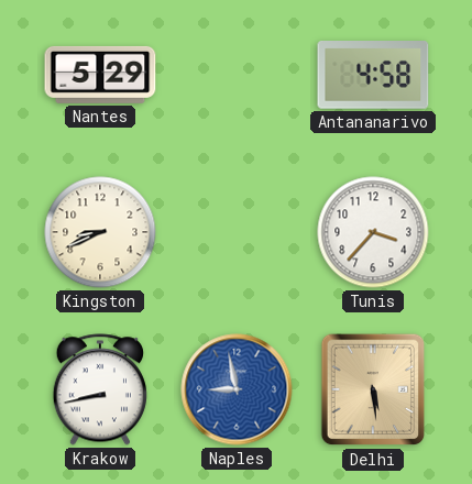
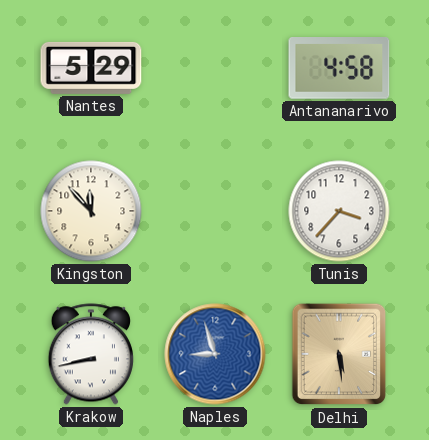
Kingston: 8:41 -> 11:53 (91, 211)
Naples: 8:58 -> 8:57 (215, 354)
